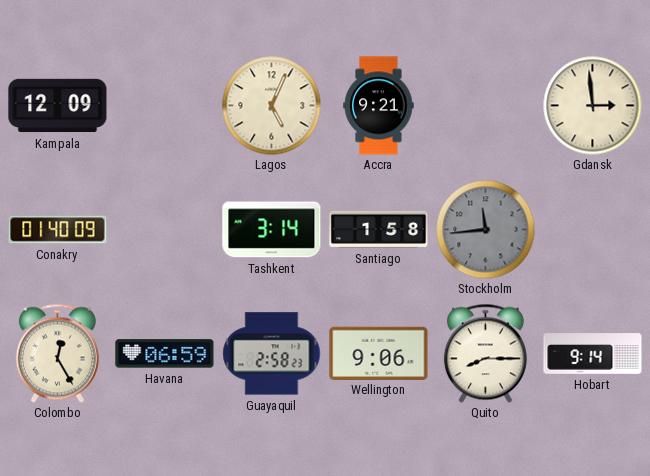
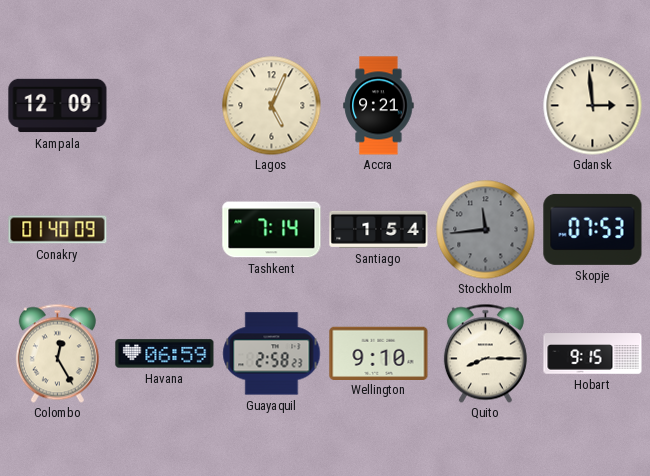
Tashkent: 3:14 -> 7:14 (272, 230)
Santiago: 1:58 -> 1:54 (379, 229)
Skopje: none -> 07:53 (593, 229)
Wellington: 9:06 -> 9:10 (379, 353)
Hobart: 9:14 -> 9:15 (593, 354)
